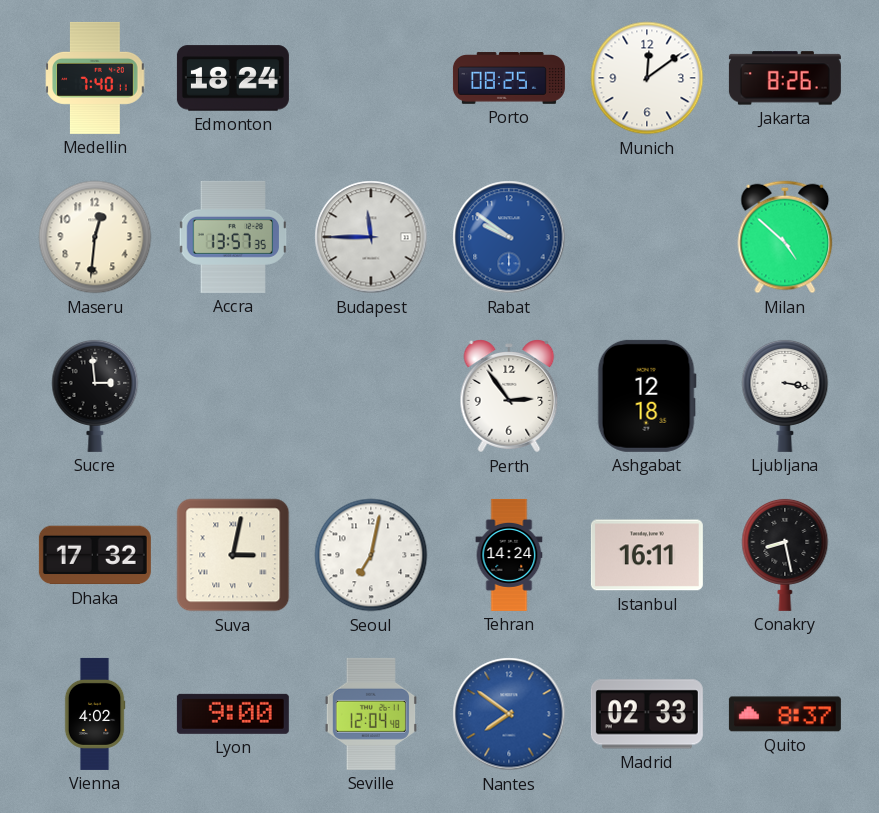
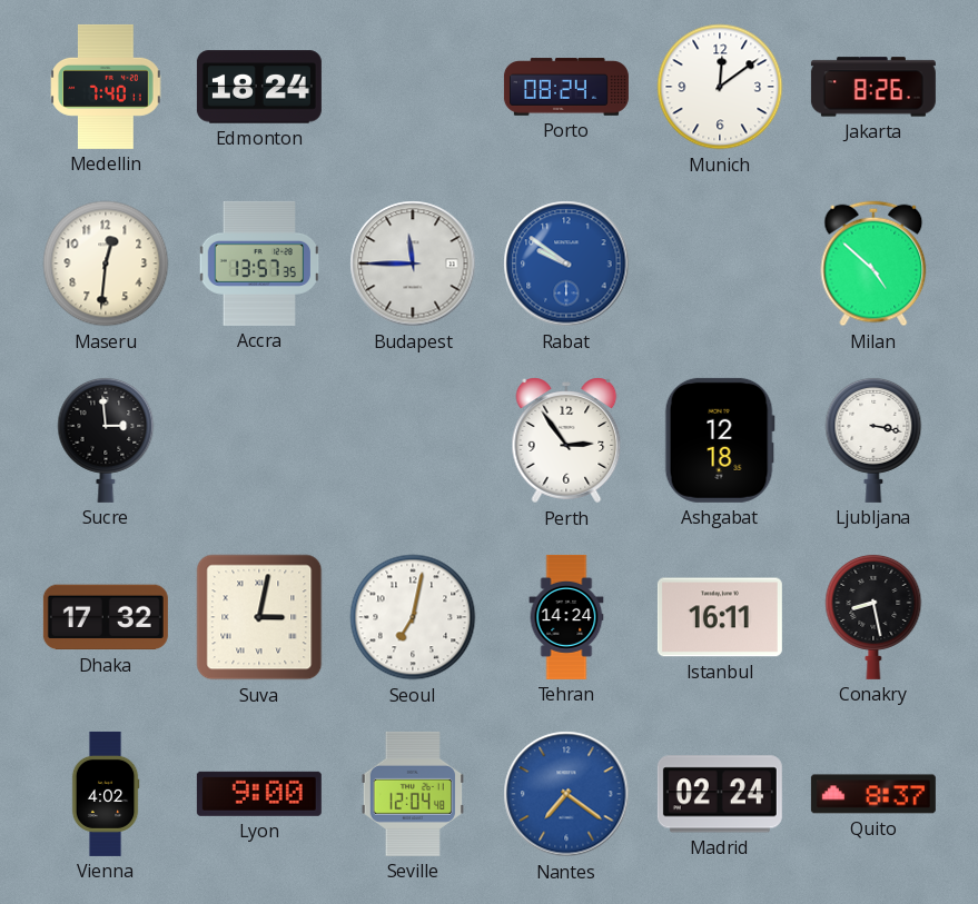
Porto: 08:25 -> 08:24 (566, 87)
Nantes: 7:51 -> 7:21 (566, 794)
Madrid: 02:33 -> 02:24 (720, 794)
